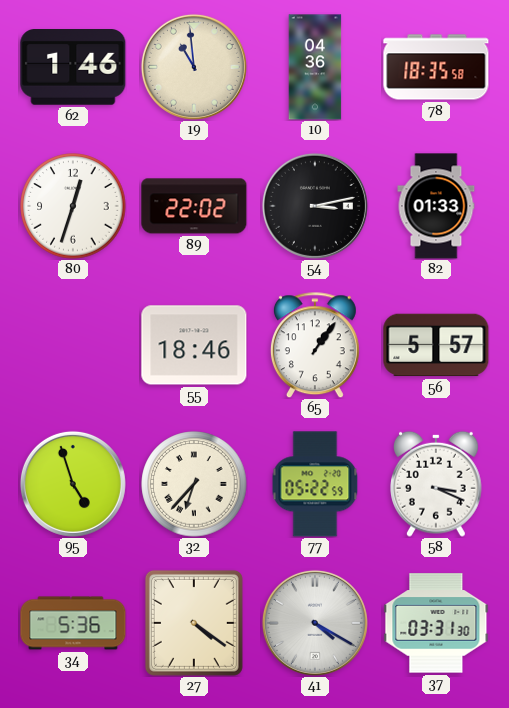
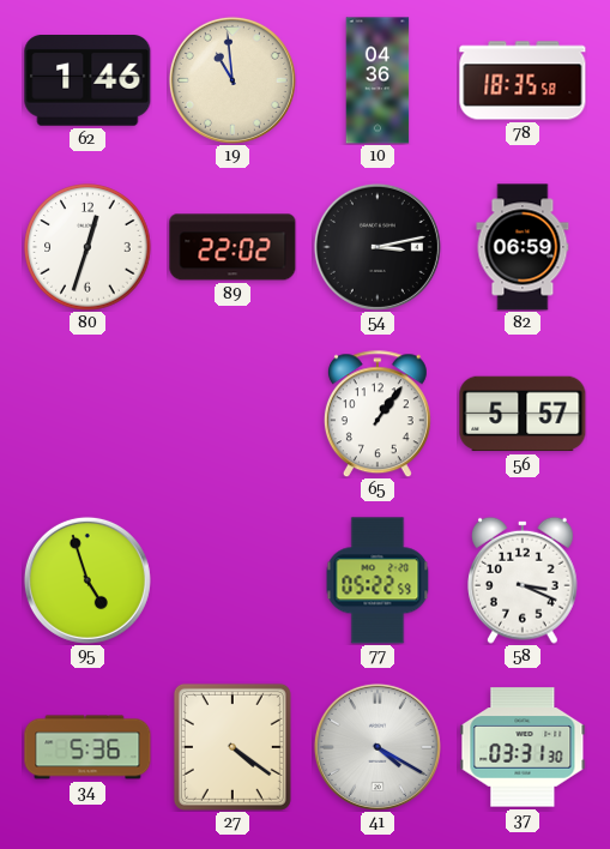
82: 01:33 -> 06:59 (523, 247)
55: 18:46 -> none (194, 345)
32: 6:37 -> none (194, 484)
